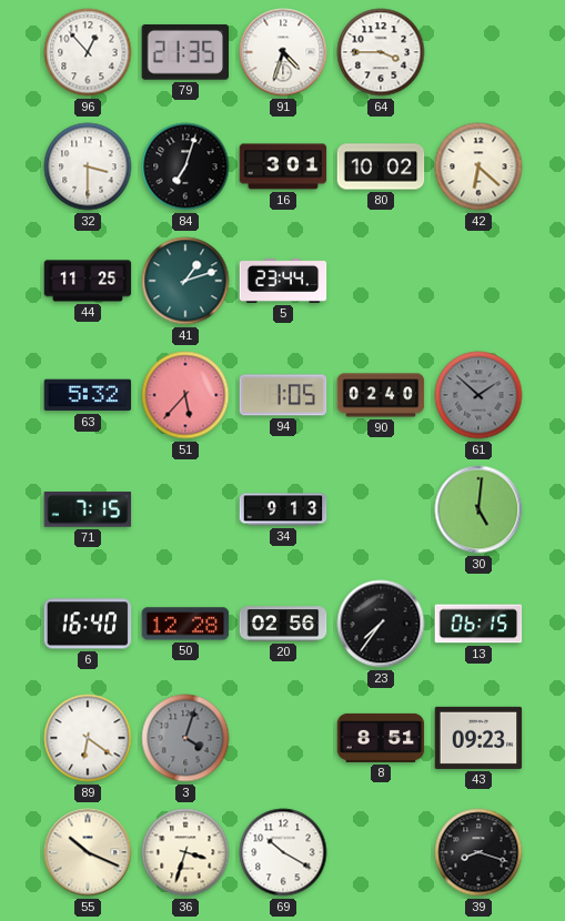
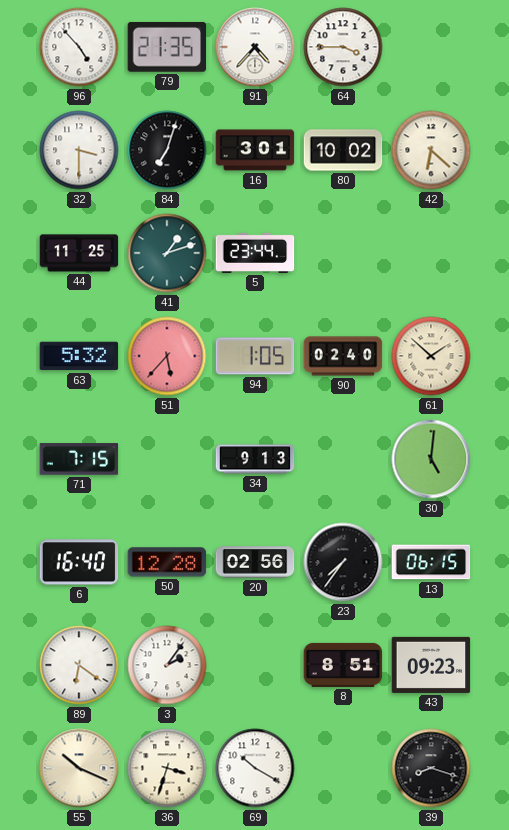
96: 12:53 -> 4:53 (79, 47)
91: 4:33 -> 4:37 (255, 47)
61 dial: grey -> cream (431, 356)
3: 4:03 -> 2:06 (167, 665)
3 dial: grey -> white (167, 665)
